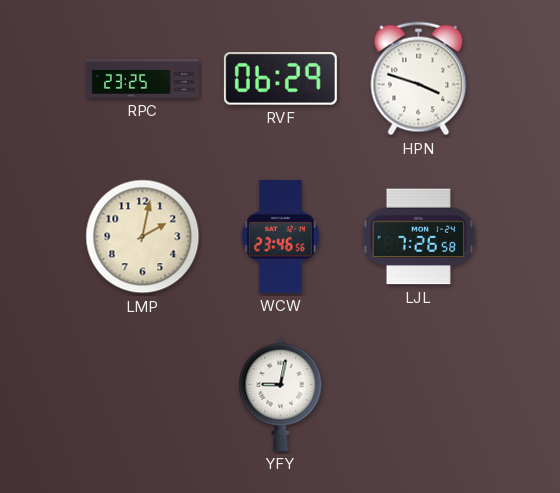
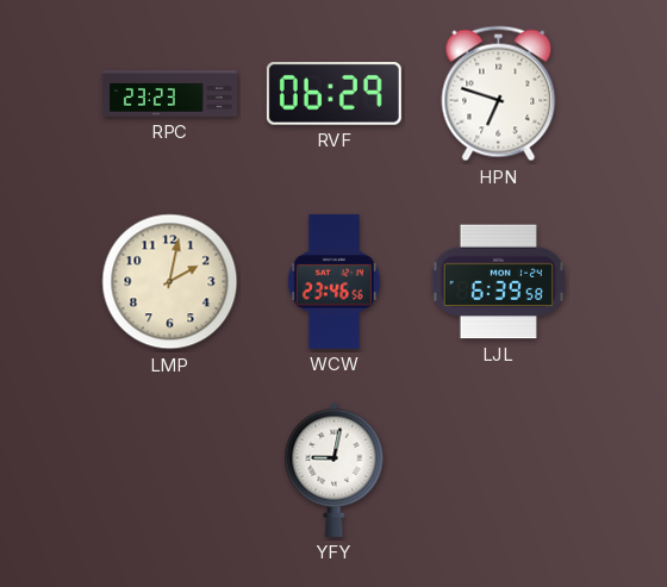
RPC: 23:25 -> 23:23 (169, 94)
HPN: 3:48 -> 6:48 (499, 94)
LJL: 7:26 -> 6:39 (498, 282)
